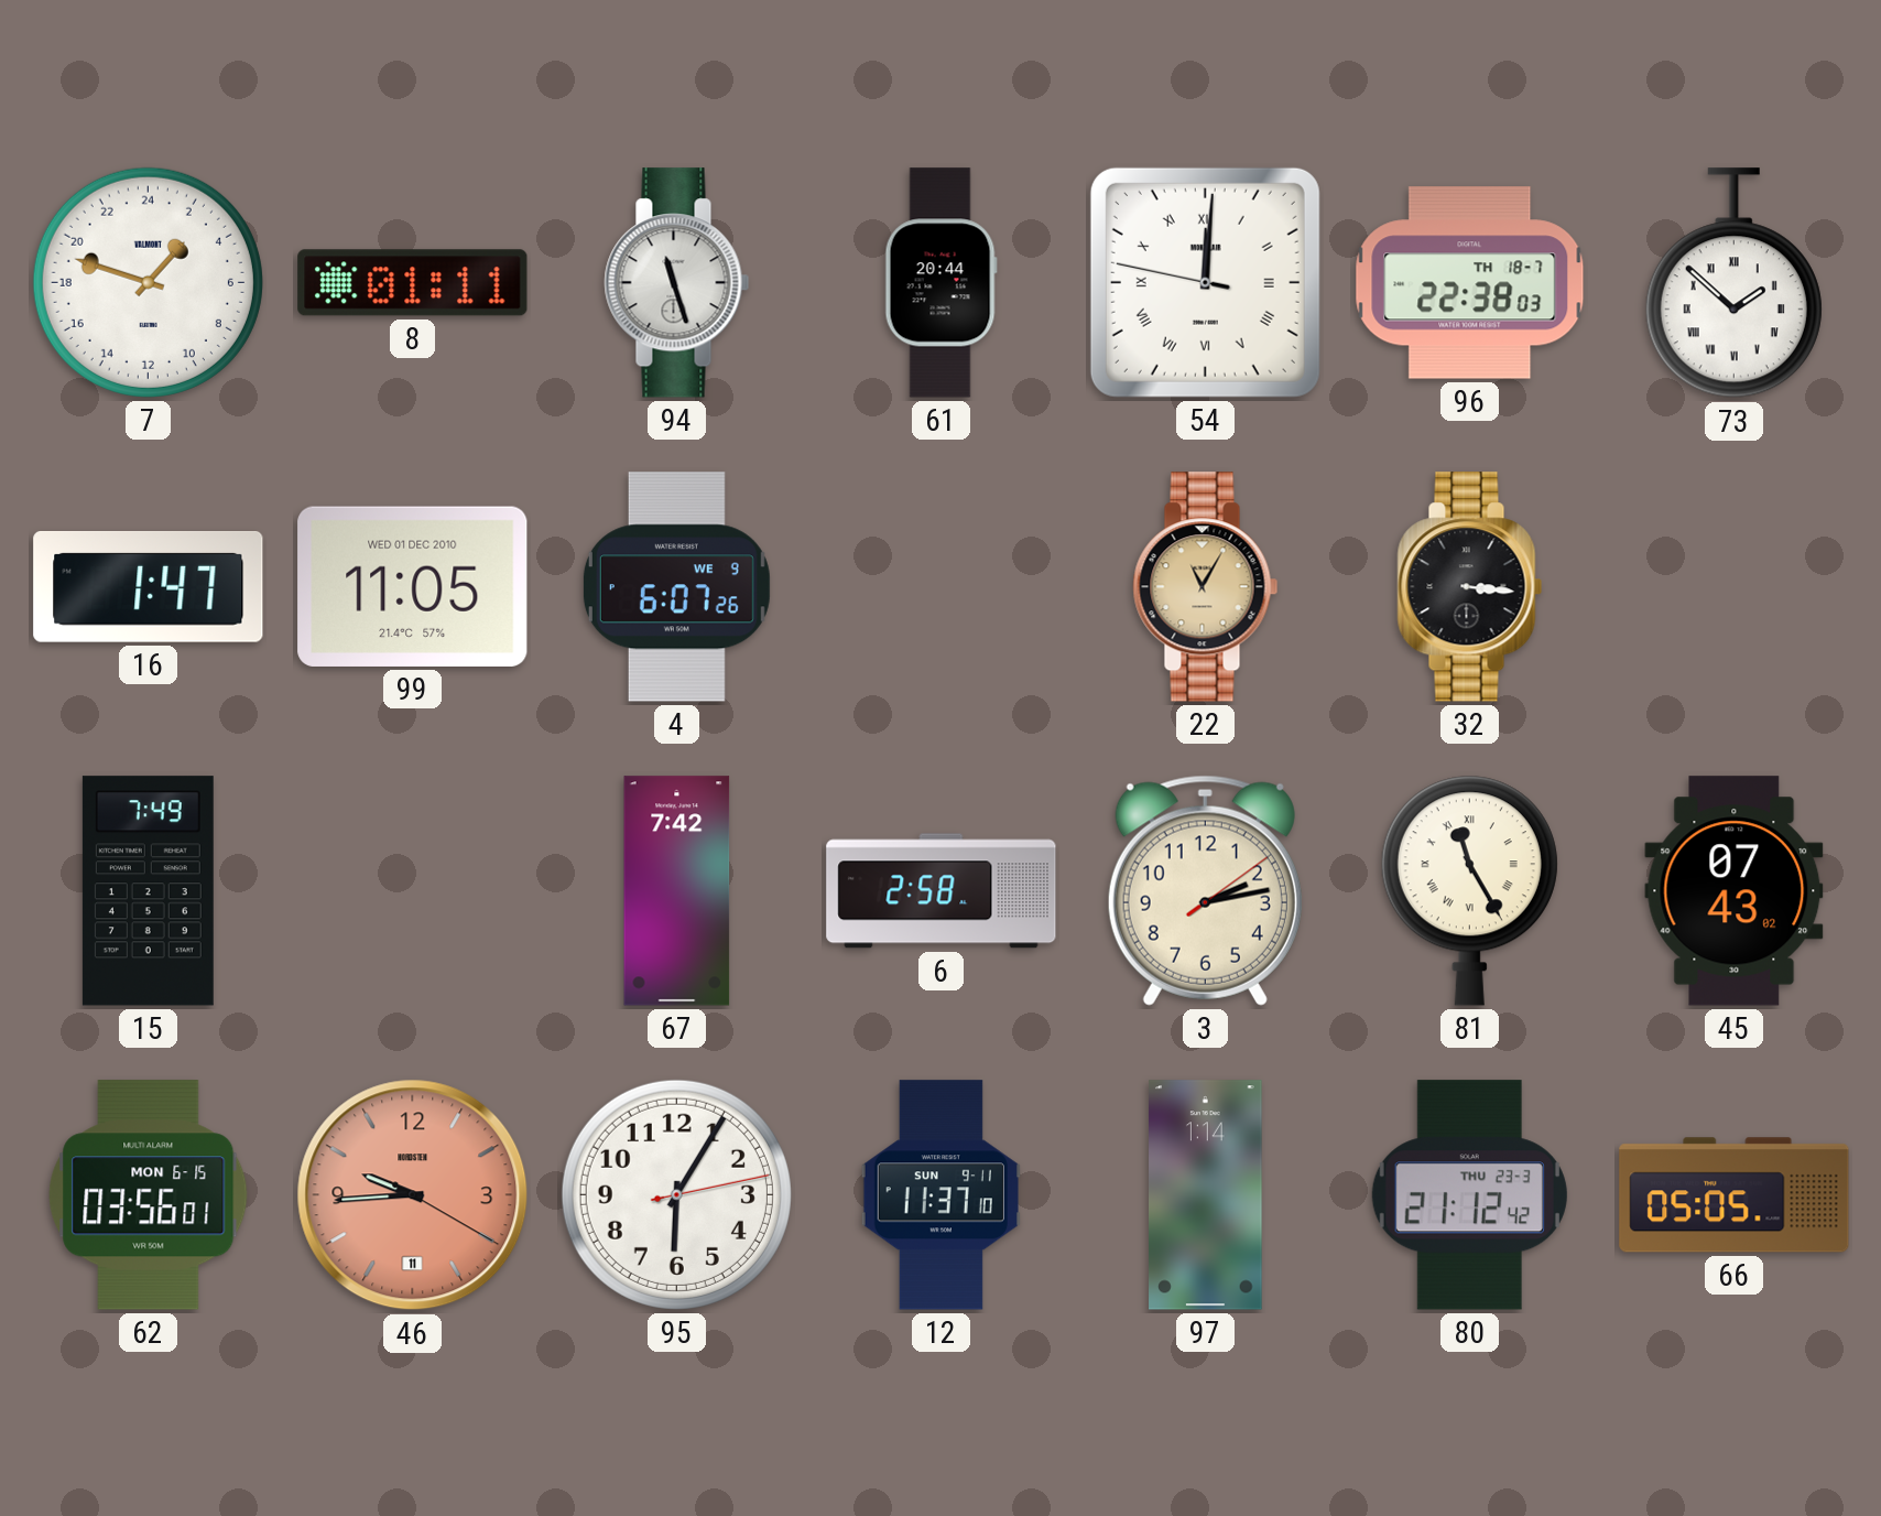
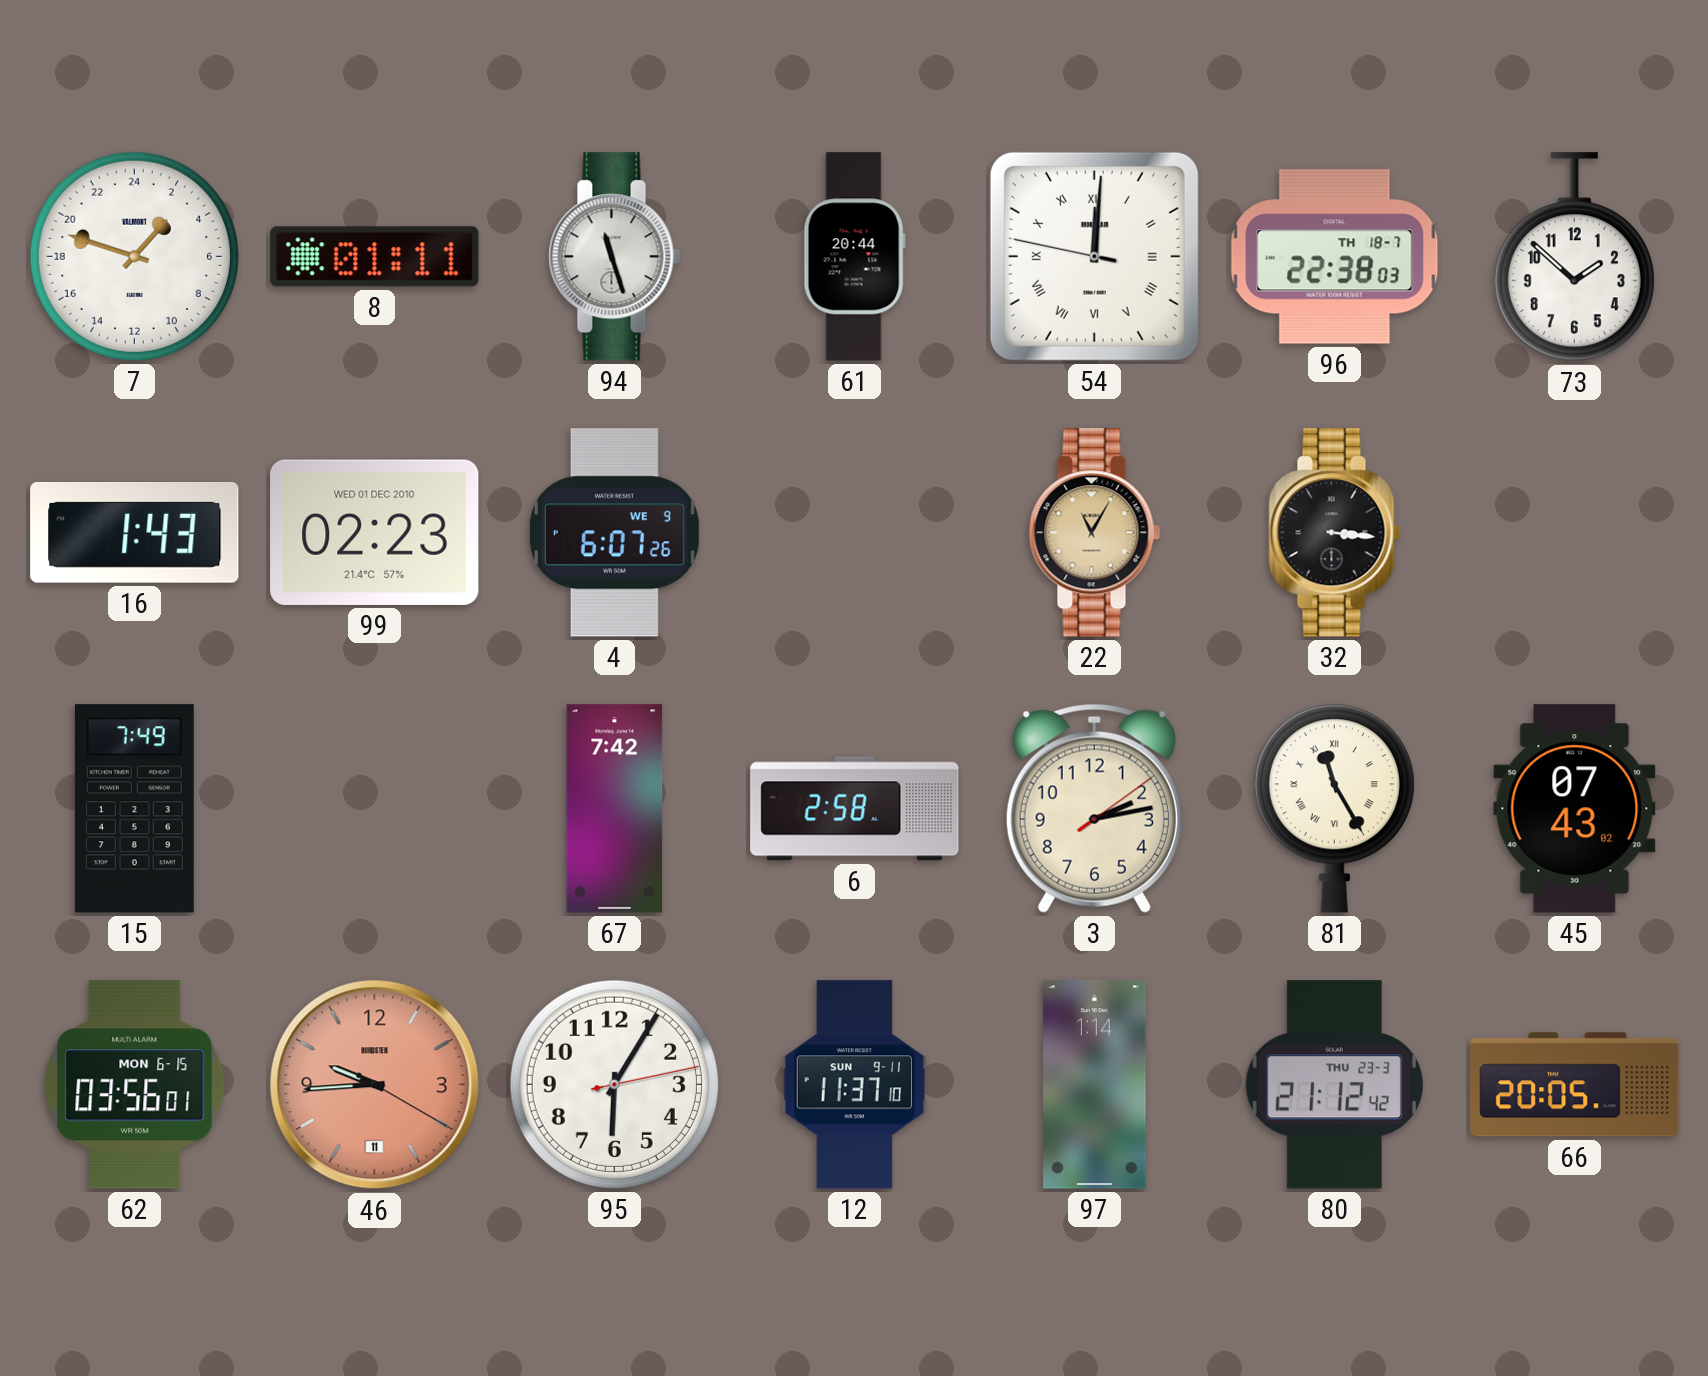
73 numerals: Roman -> Arabic (1574, 257)
16: 1:47 -> 1:43 (135, 533)
99: 11:05 -> 02:23 (375, 532)
66: 05:05 -> 20:05 (1575, 1085)
